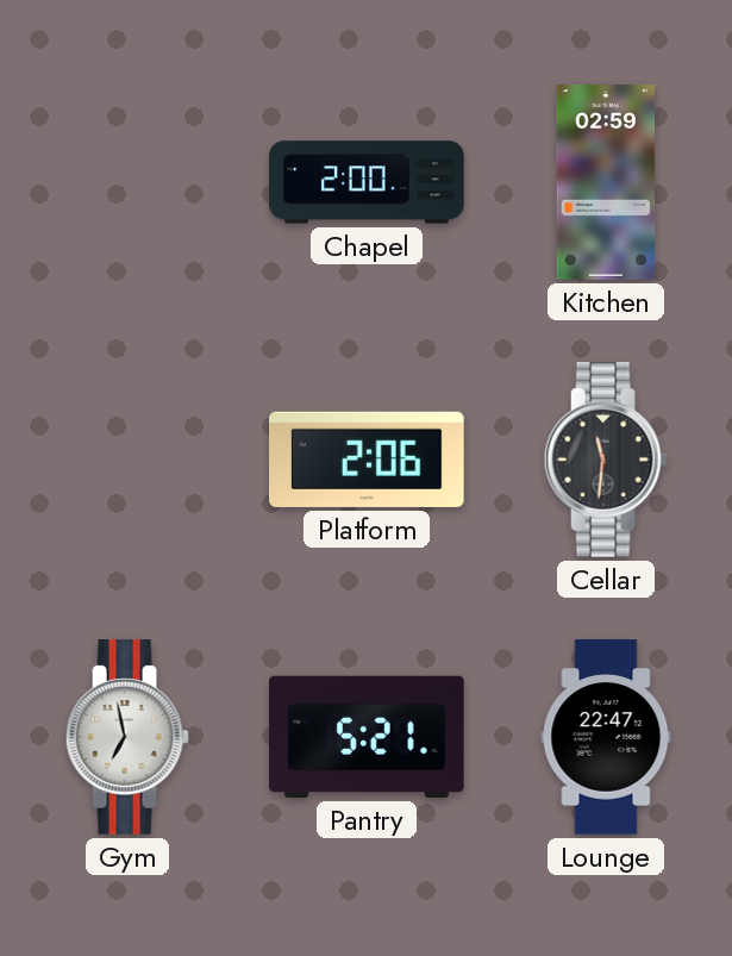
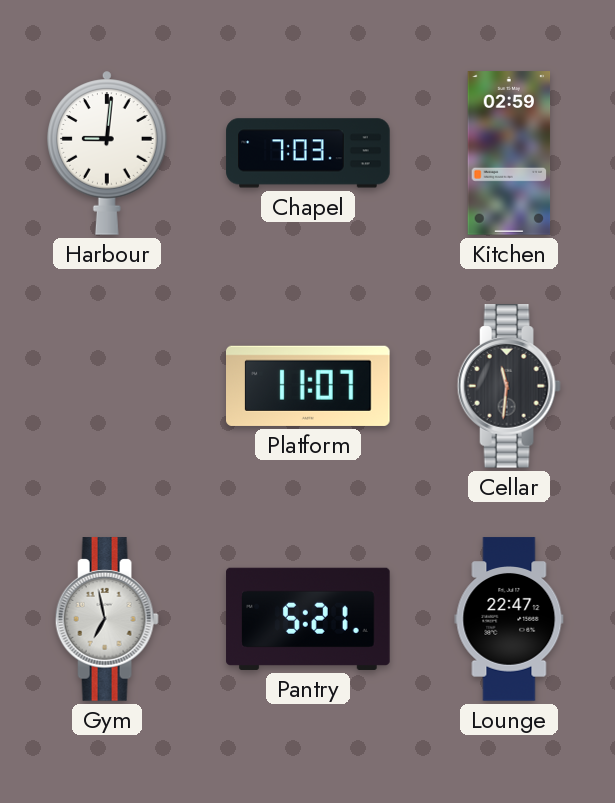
Harbour: none -> 9:01 (108, 153)
Chapel: 2:00 -> 7:03 (308, 153)
Platform: 2:06 -> 11:07 (309, 386)
